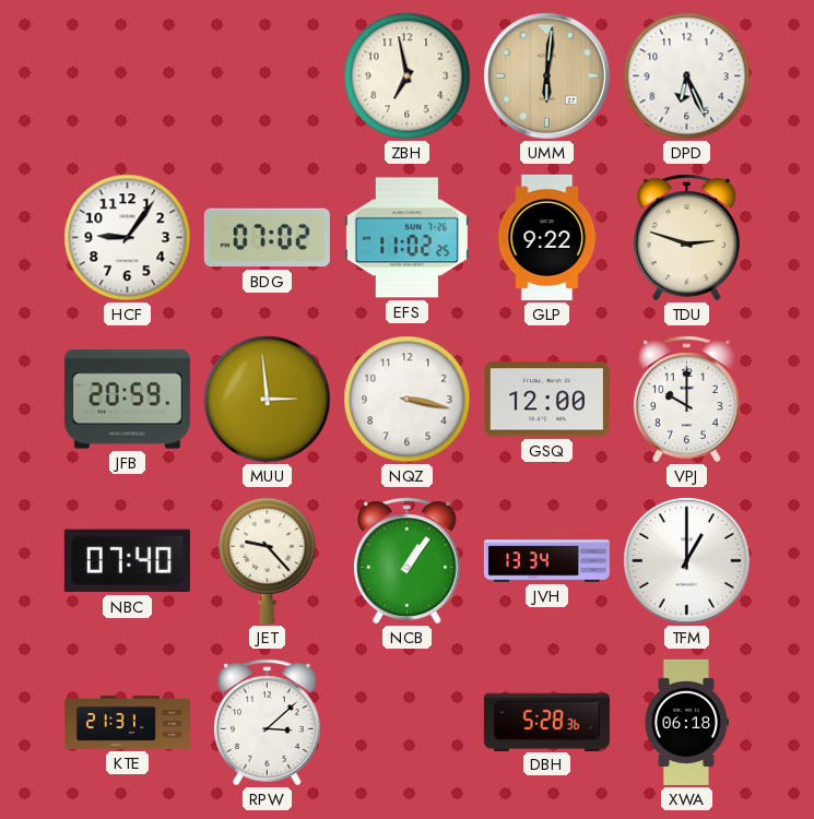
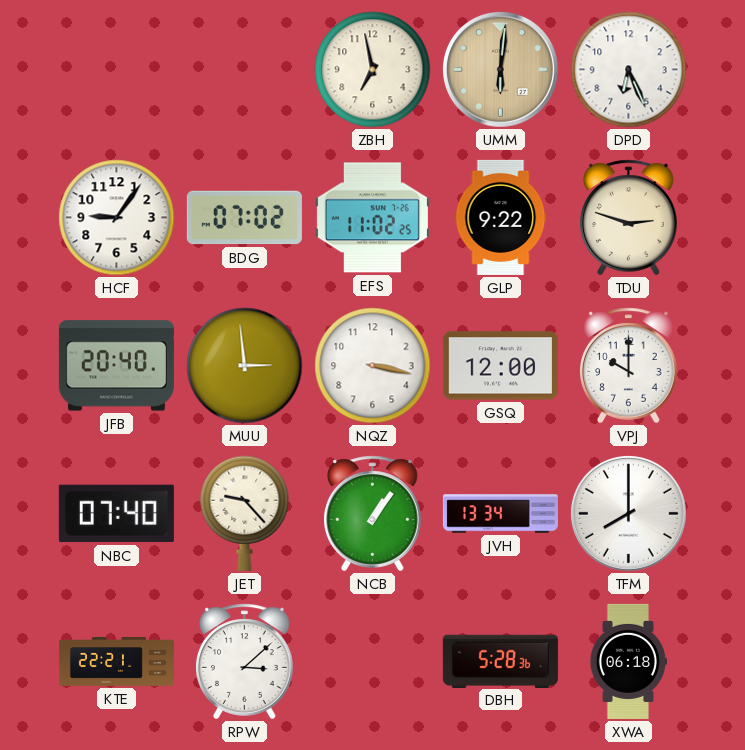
JFB: 20:59 -> 20:40 (116, 366)
TFM: 1:00 -> 8:00 (628, 513)
KTE: 21:31 -> 22:21 (116, 661)
